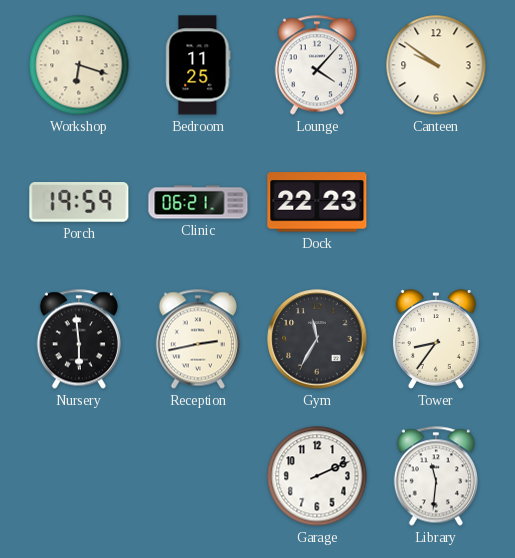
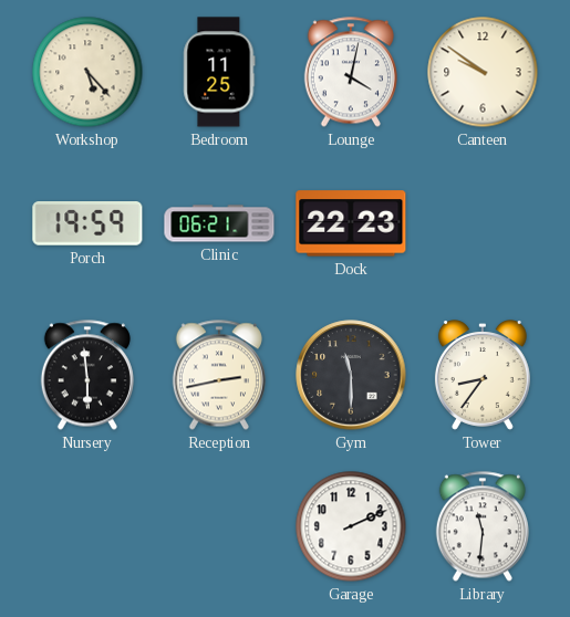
Workshop: 6:18 -> 5:23 (87, 72)
Lounge: 4:07 -> 4:02 (351, 72)
Gym: 11:35 -> 11:30 (351, 375)
